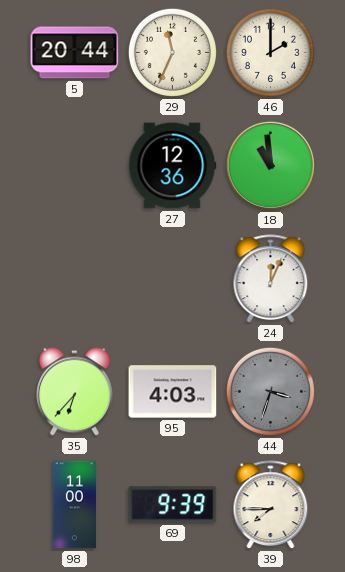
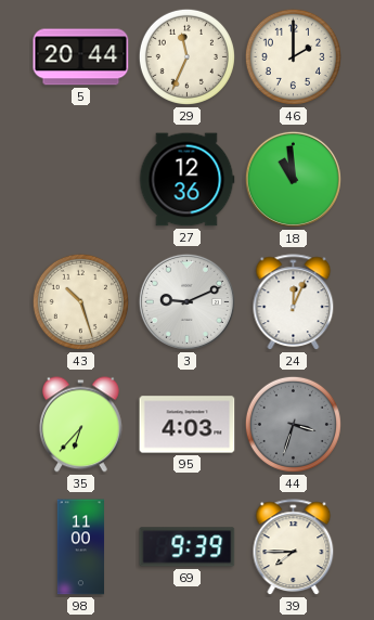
43: none -> 10:27 (80, 301)
3: none -> 9:11 (186, 301)
